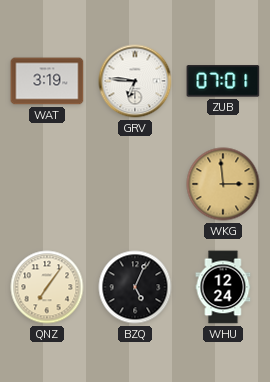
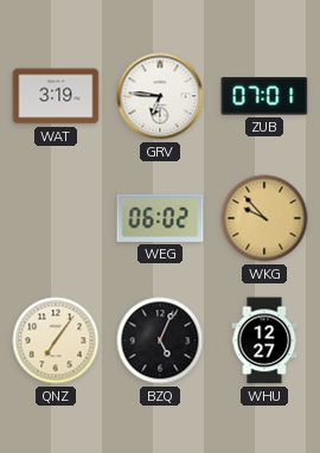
WEG: none -> 06:02 (160, 218)
WKG: 2:59 -> 9:53 (264, 218)
WHU: 12:24 -> 12:27 (264, 340)
